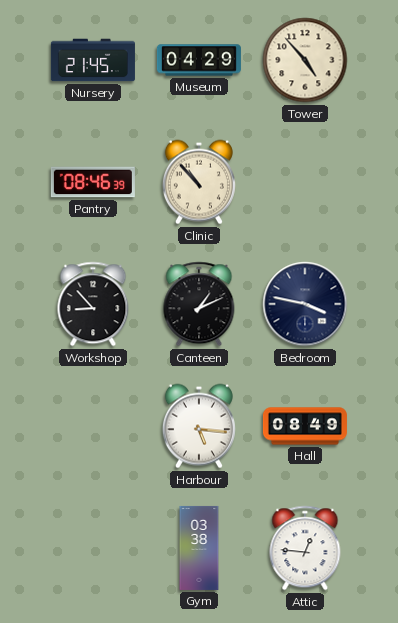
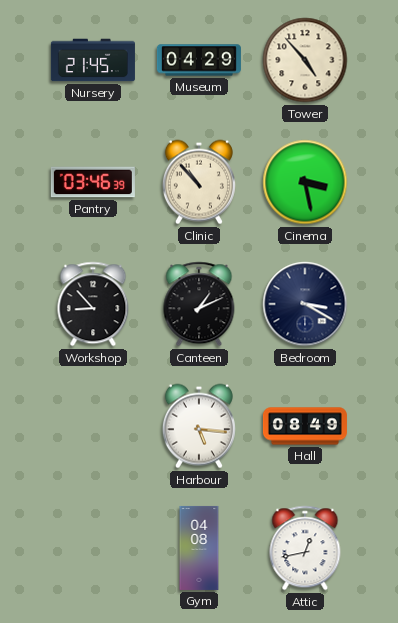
Pantry: 08:46 -> 03:46 (93, 182)
Cinema: none -> 3:28 (305, 182)
Bedroom: 3:47 -> 3:20 (305, 304)
Gym: 03:38 -> 04:08 (199, 548)
Attic: 12:46 -> 12:43 (305, 548)
